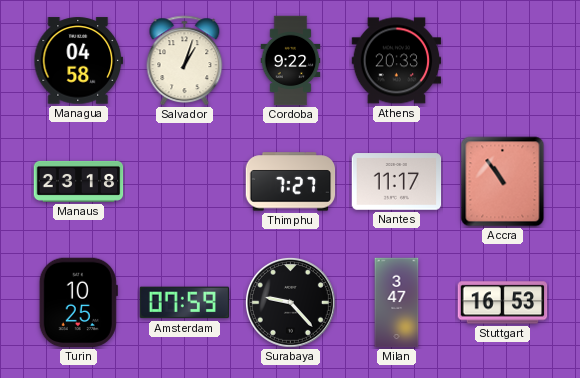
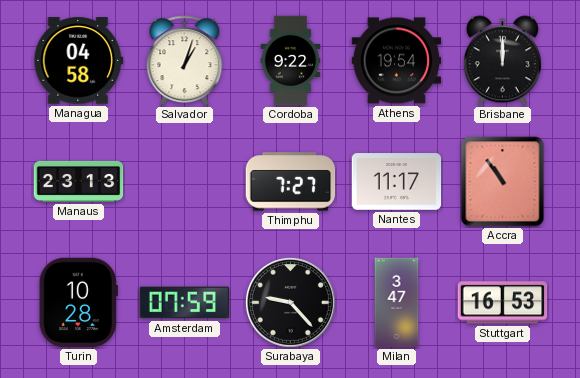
Athens: 20:33 -> 19:54 (397, 61)
Brisbane: none -> 12:00 (502, 61)
Manaus: 23:18 -> 23:13 (79, 181)
Turin: 10:25 -> 10:28 (78, 303)
